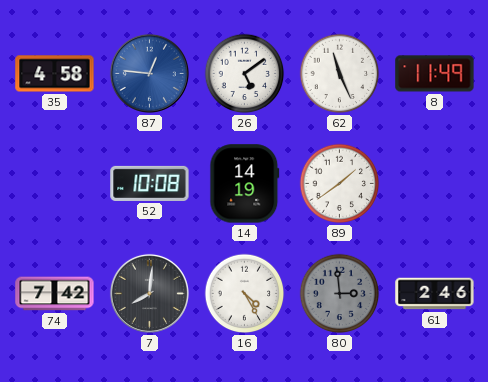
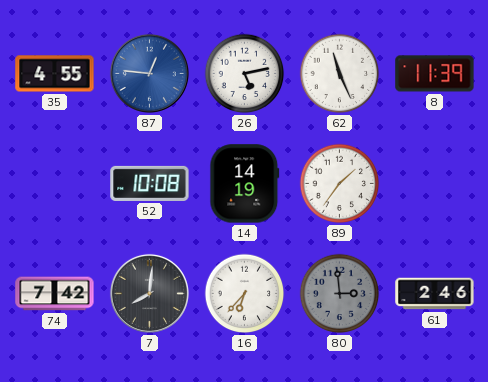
35: 4:58 -> 4:55 (55, 74)
26: 5:09 -> 5:13 (245, 74)
8: 11:49 -> 11:39 (435, 74)
89: 1:39 -> 1:36 (340, 184)
16: 4:25 -> 6:37 (245, 294)
